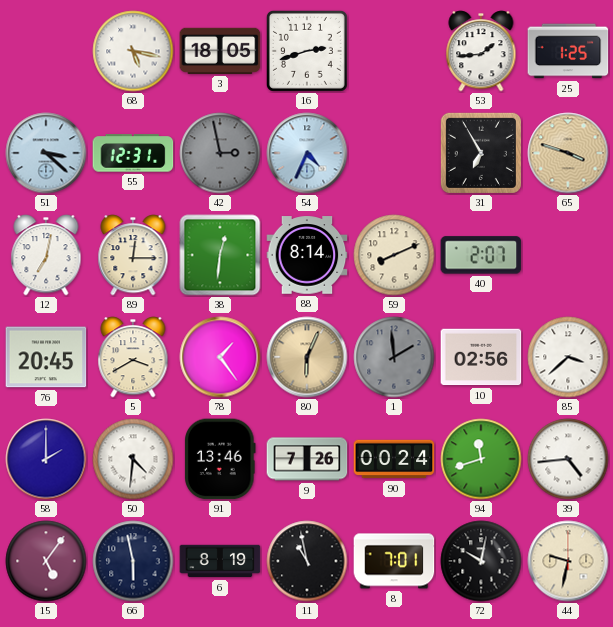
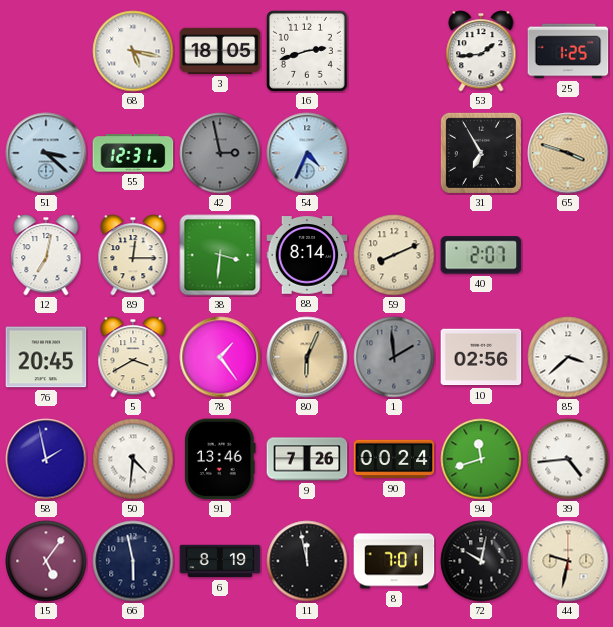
38: 12:31 -> 3:31 (220, 255)
58: 2:00 -> 1:58 (46, 459)
11: 10:58 -> 11:58 (307, 561)
